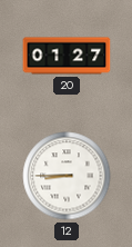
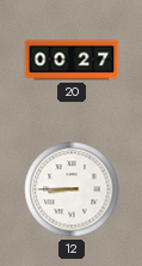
20: 01:27 -> 00:27 (72, 60)
